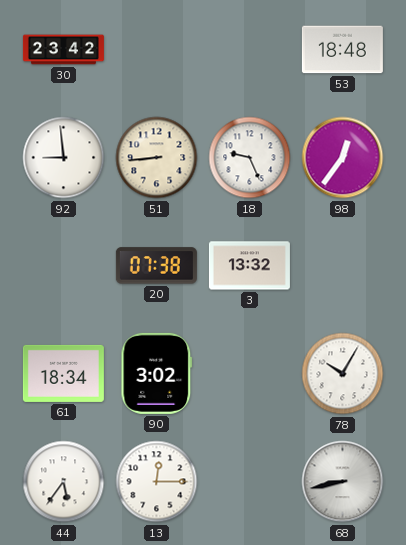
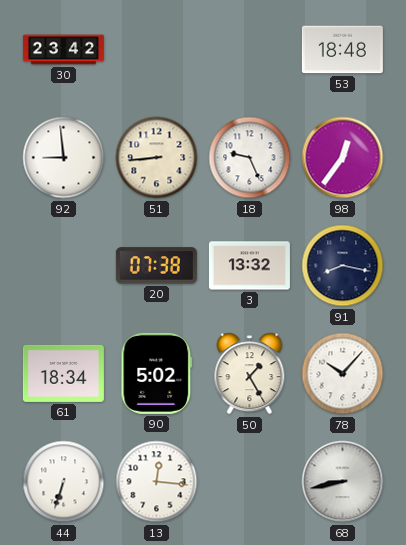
91: none -> 8:17 (343, 266)
90: 3:02 -> 5:02 (157, 373)
50: none -> 1:25 (250, 374)
78: 10:05 -> 10:07 (343, 374)
44: 5:36 -> 6:33 (64, 482)
13: 12:15 -> 12:16 (157, 482)
